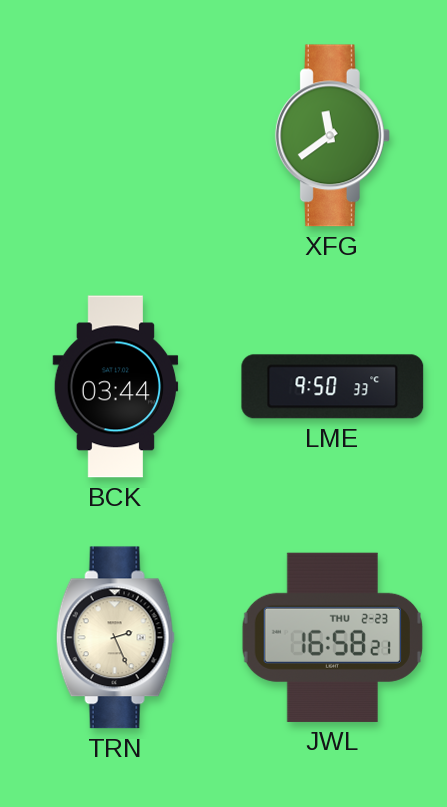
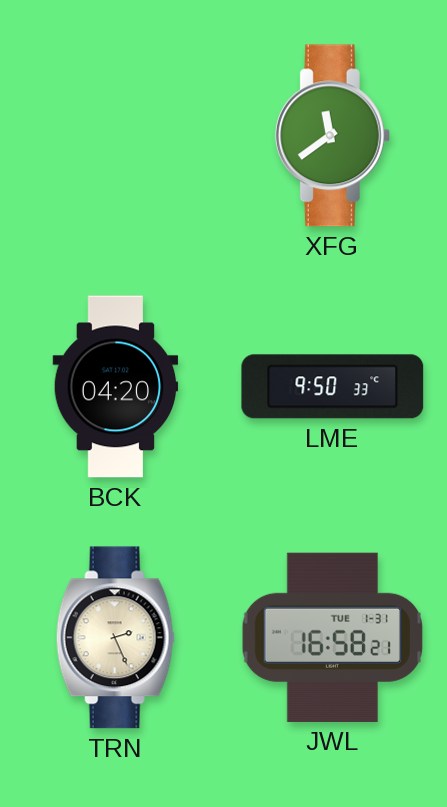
BCK: 03:44 -> 04:20 (116, 387)
JWL date: THU 2-23 -> TUE 1-31 (332, 637)
